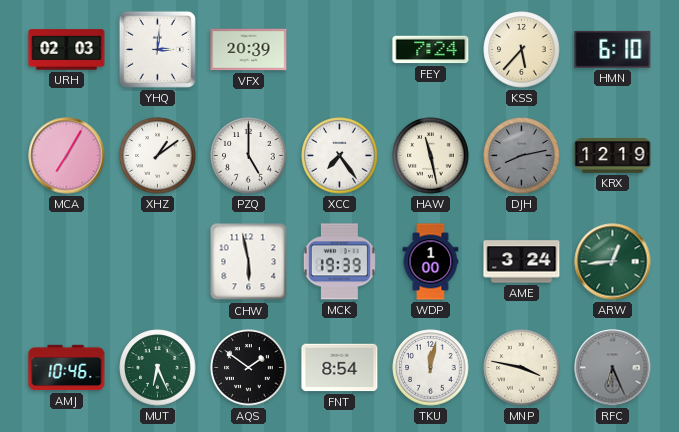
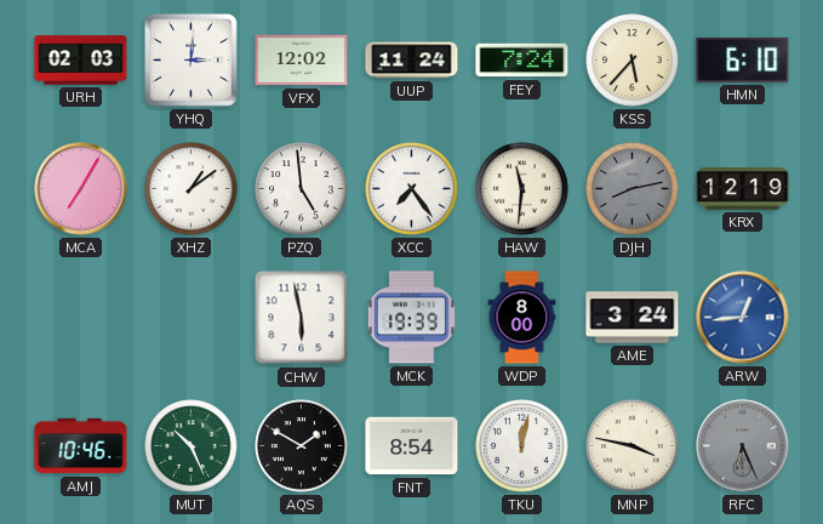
VFX: 20:39 -> 12:02 (302, 61)
UUP: none -> 11:24 (412, 61)
PZQ: 5:00 -> 4:59 (302, 189)
HAW: 11:28 -> 11:31 (522, 189)
WDP: 1:00 -> 8:00 (522, 318)
ARW dial: green -> blue (743, 318)
MUT: 6:26 -> 10:26 (192, 446)
AQS: 1:51 -> 1:50 (302, 446)
